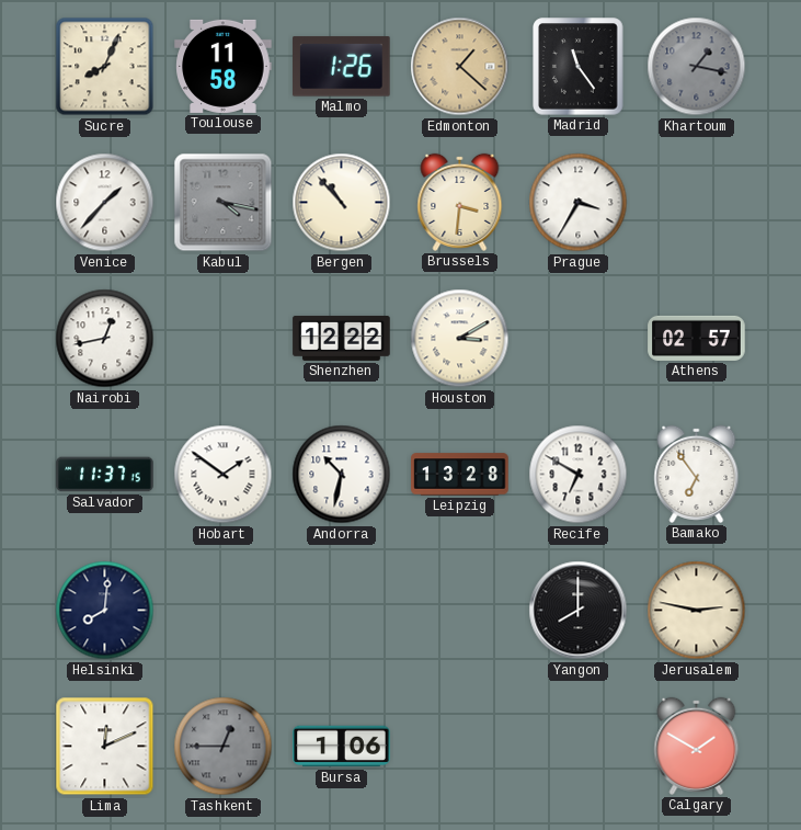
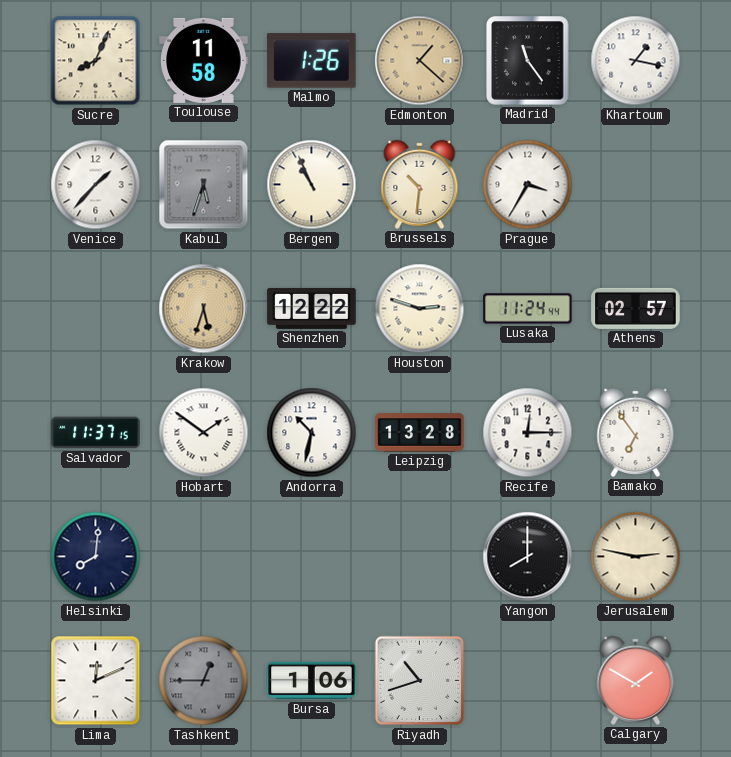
Khartoum dial: grey -> white (636, 61)
Kabul: 4:17 -> 5:33 (204, 185)
Bergen: 10:53 -> 10:56 (312, 185)
Brussels: 3:31 -> 10:31 (420, 184)
Nairobi: 12:43 -> none (105, 339)
Krakow: none -> 5:33 (204, 309)
Houston: 3:10 -> 2:48 (420, 309)
Lusaka: none -> 11:24 (528, 309)
Recife: 6:50 -> 12:15 (528, 433)
Riyadh: none -> 10:42 (420, 681)
